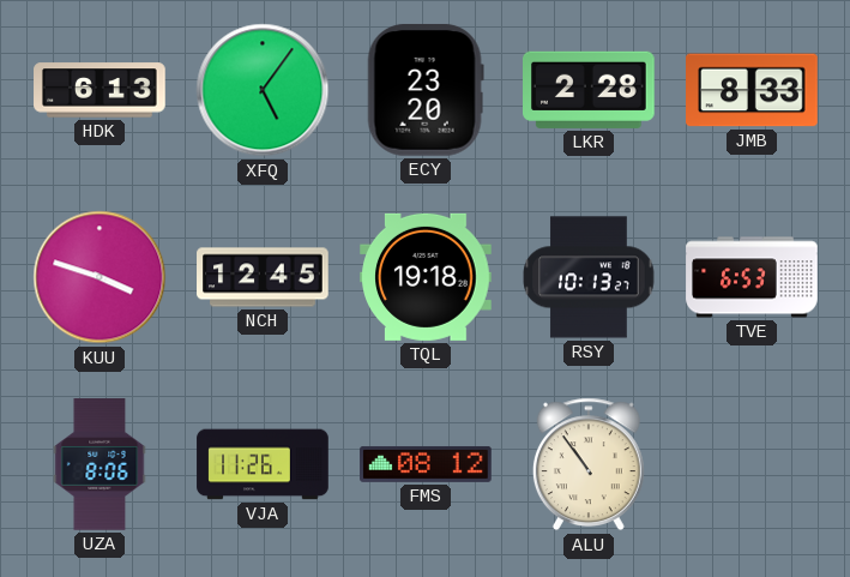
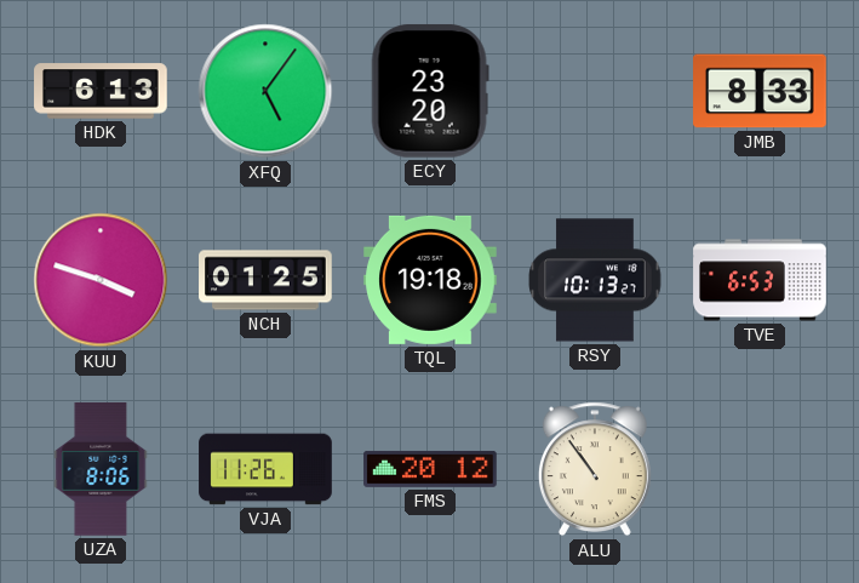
LKR: 2:28 -> none (590, 90)
NCH: 12:45 -> 01:25 (265, 280)
FMS: 08:12 -> 20:12 (430, 469)
